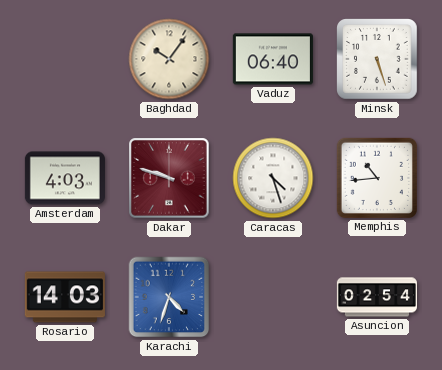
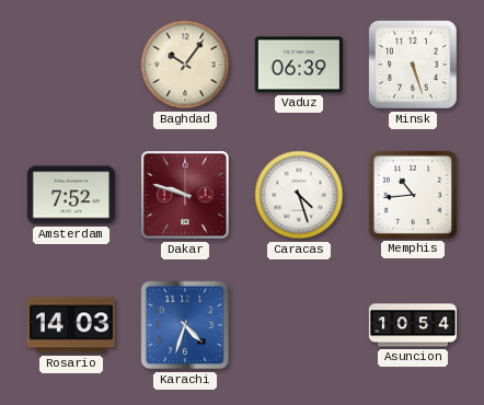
Vaduz: 06:40 -> 06:39 (299, 65)
Amsterdam: 4:03 -> 7:52 (71, 195)
Asuncion: 02:54 -> 10:54 (413, 325)
